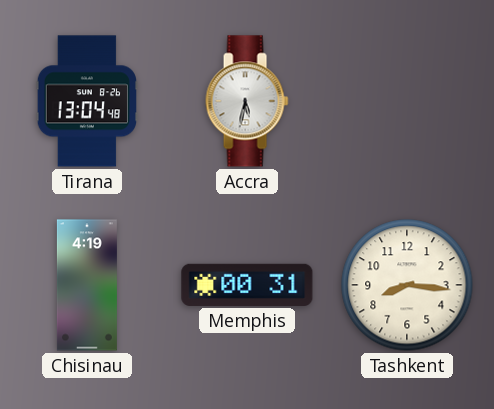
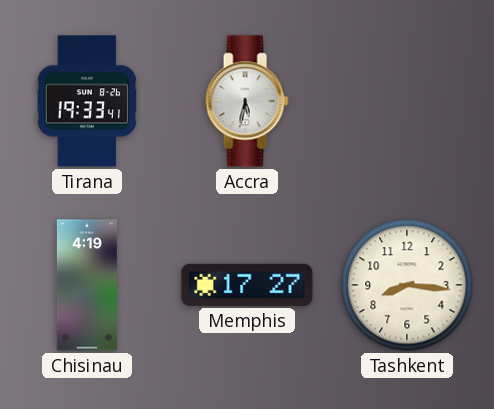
Tirana: 13:04 -> 19:33 (86, 101)
Memphis: 00:31 -> 17:27 (247, 285)
